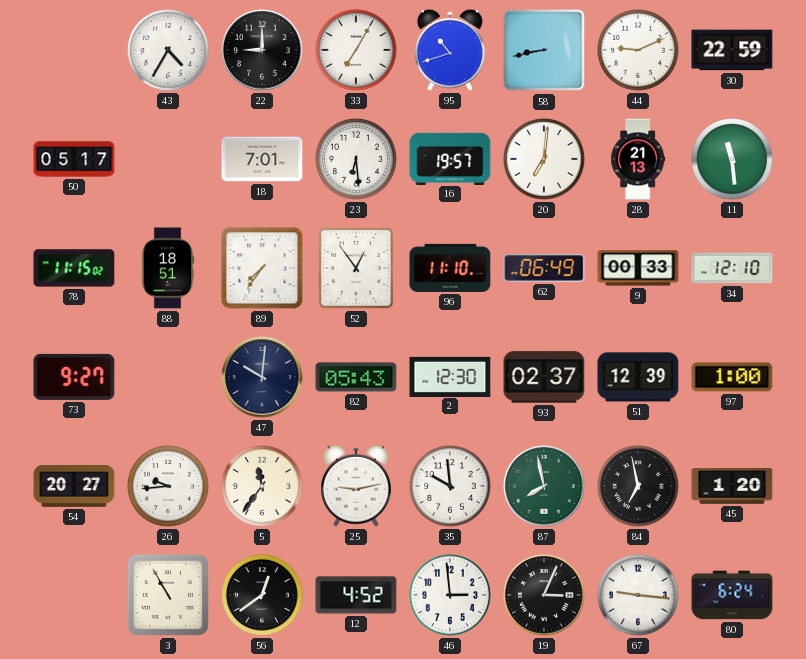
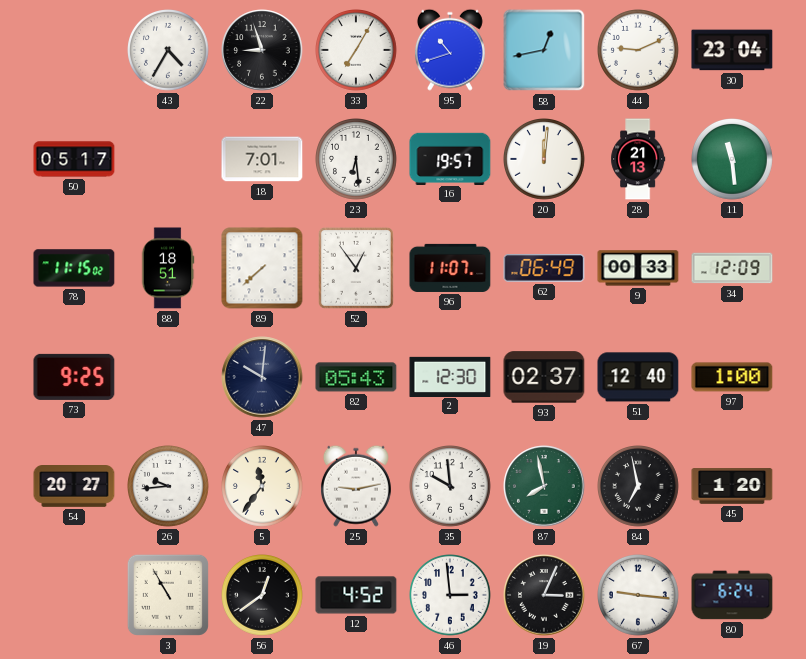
22: 9:00 -> 8:57 (262, 50)
58: 8:43 -> 12:43 (544, 50)
30: 22:59 -> 23:04 (732, 50)
20: 7:01 -> 12:01 (545, 160)
89: 7:36 -> 7:38 (262, 268)
96: 11:10 -> 11:07 (450, 268)
34: 12:10 -> 12:09 (732, 268)
73: 9:27 -> 9:25 (74, 377)
51: 12:39 -> 12:40 (638, 377)
